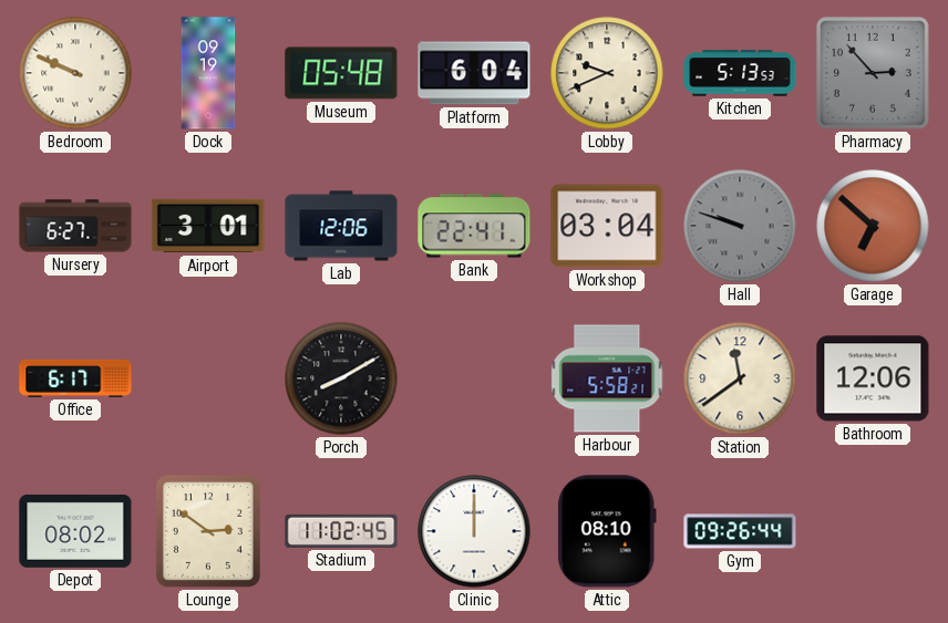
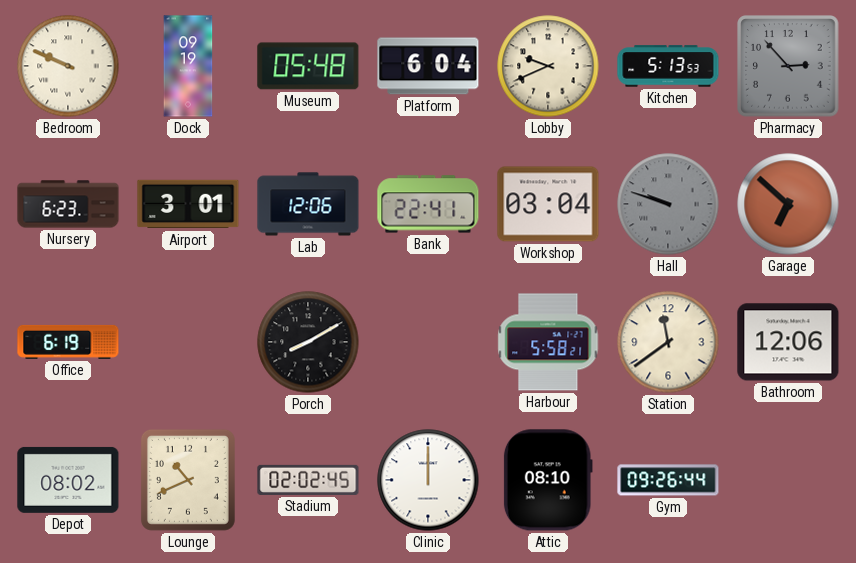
Nursery: 6:27 -> 6:23 (68, 204)
Office: 6:17 -> 6:19 (68, 342)
Lounge: 2:51 -> 10:41 (188, 480)
Stadium: 11:02 -> 02:02 (308, 480)
